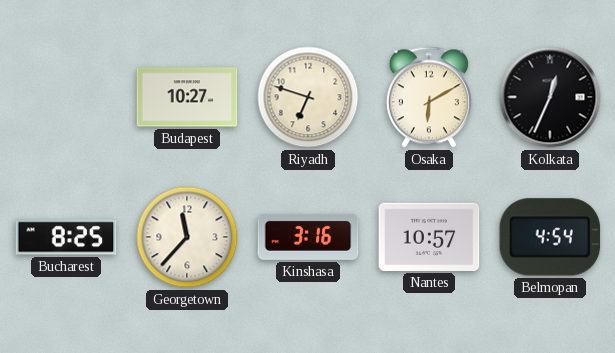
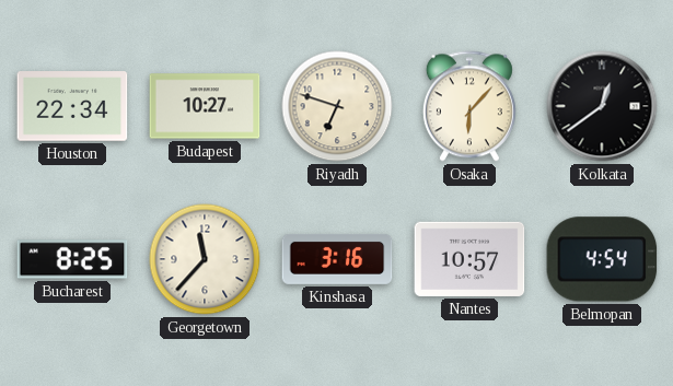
Houston: none -> 22:34 (72, 106)
Osaka: 6:10 -> 6:07 (469, 106)
Kolkata: 12:34 -> 12:39 (602, 106)
